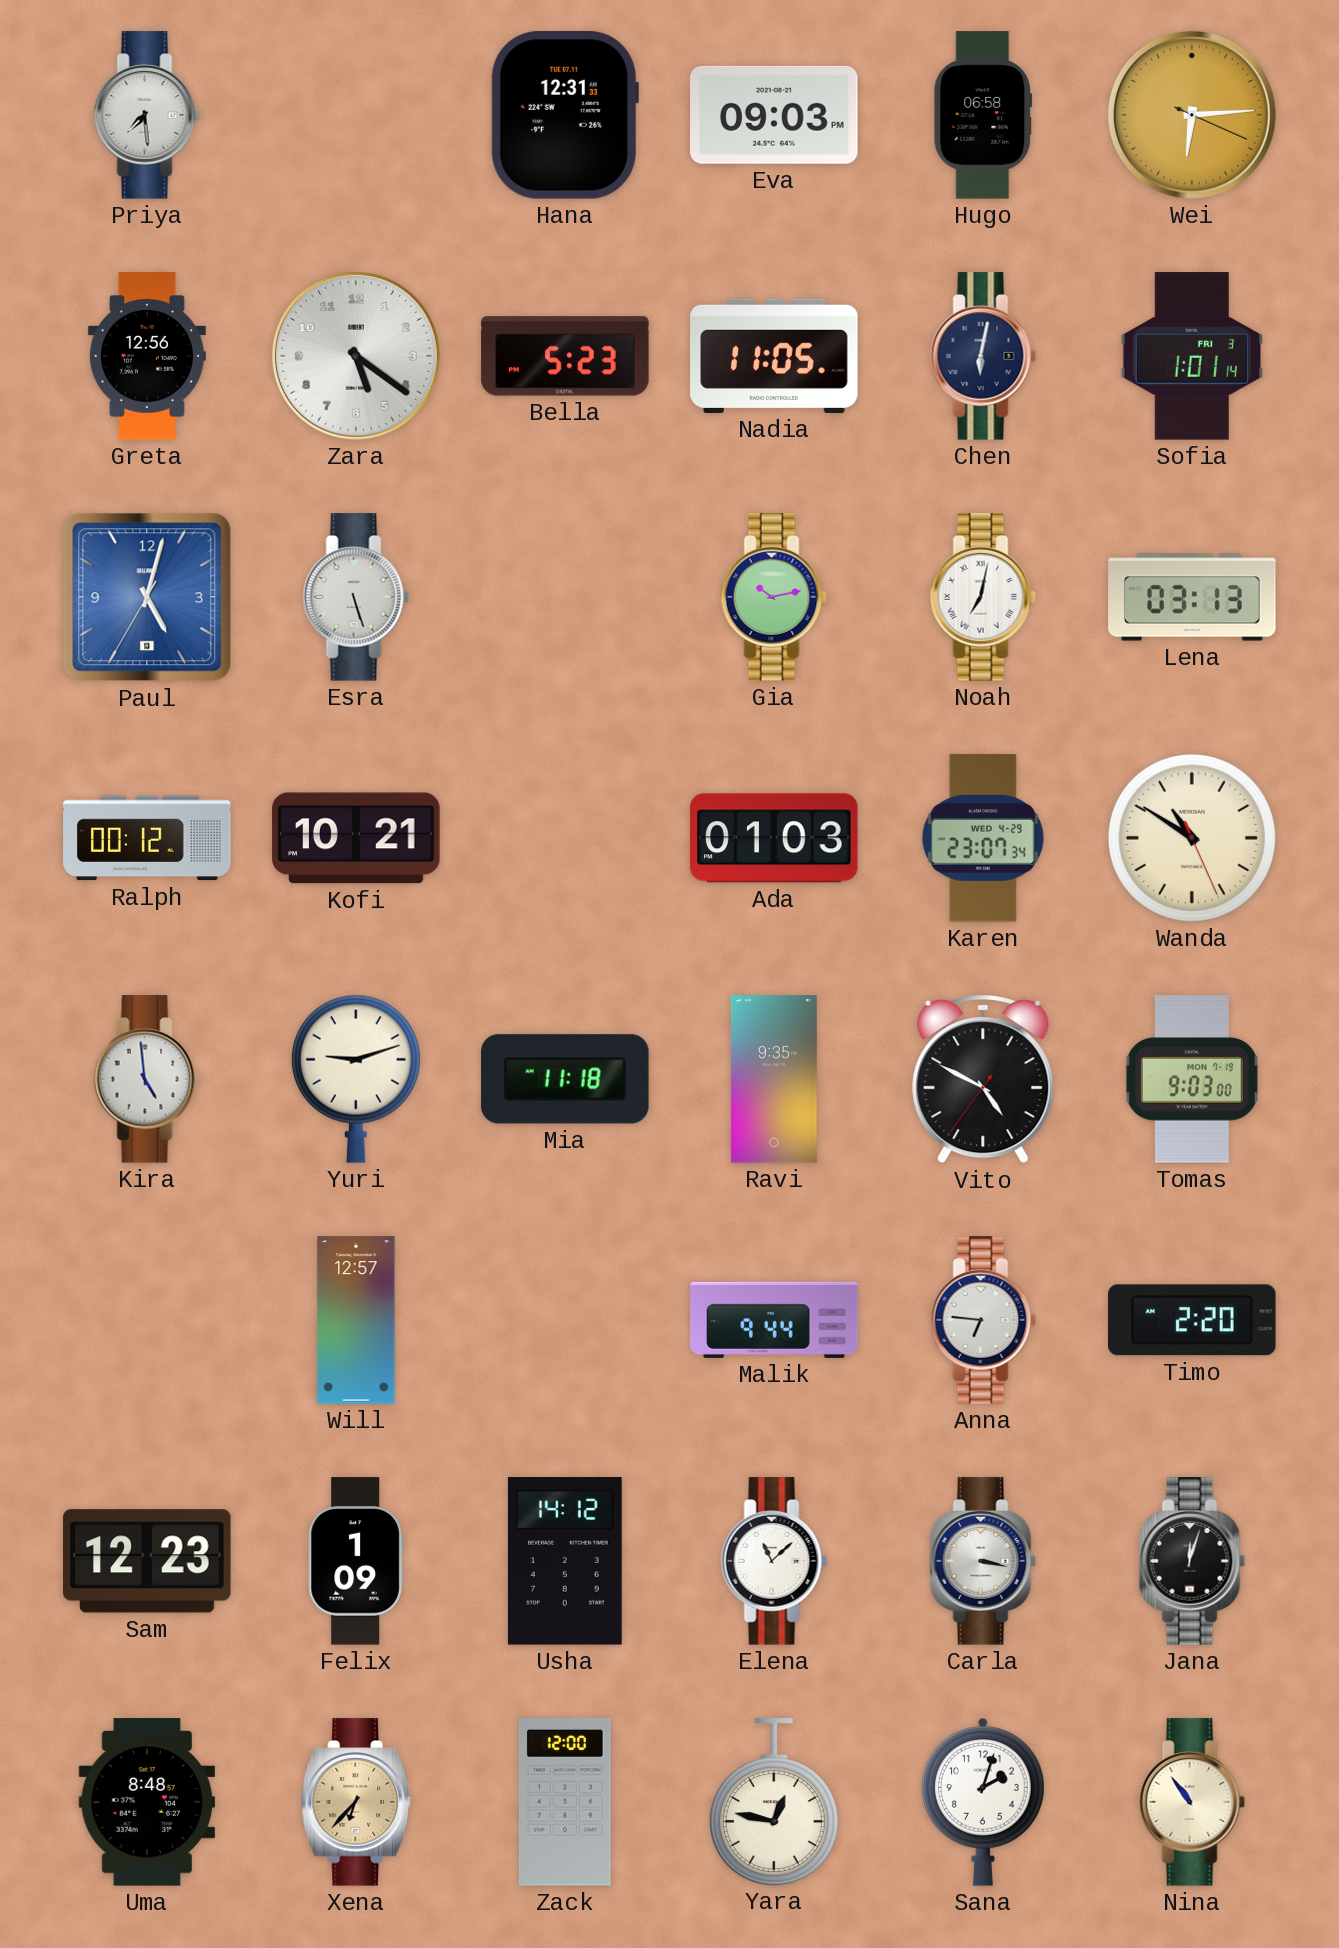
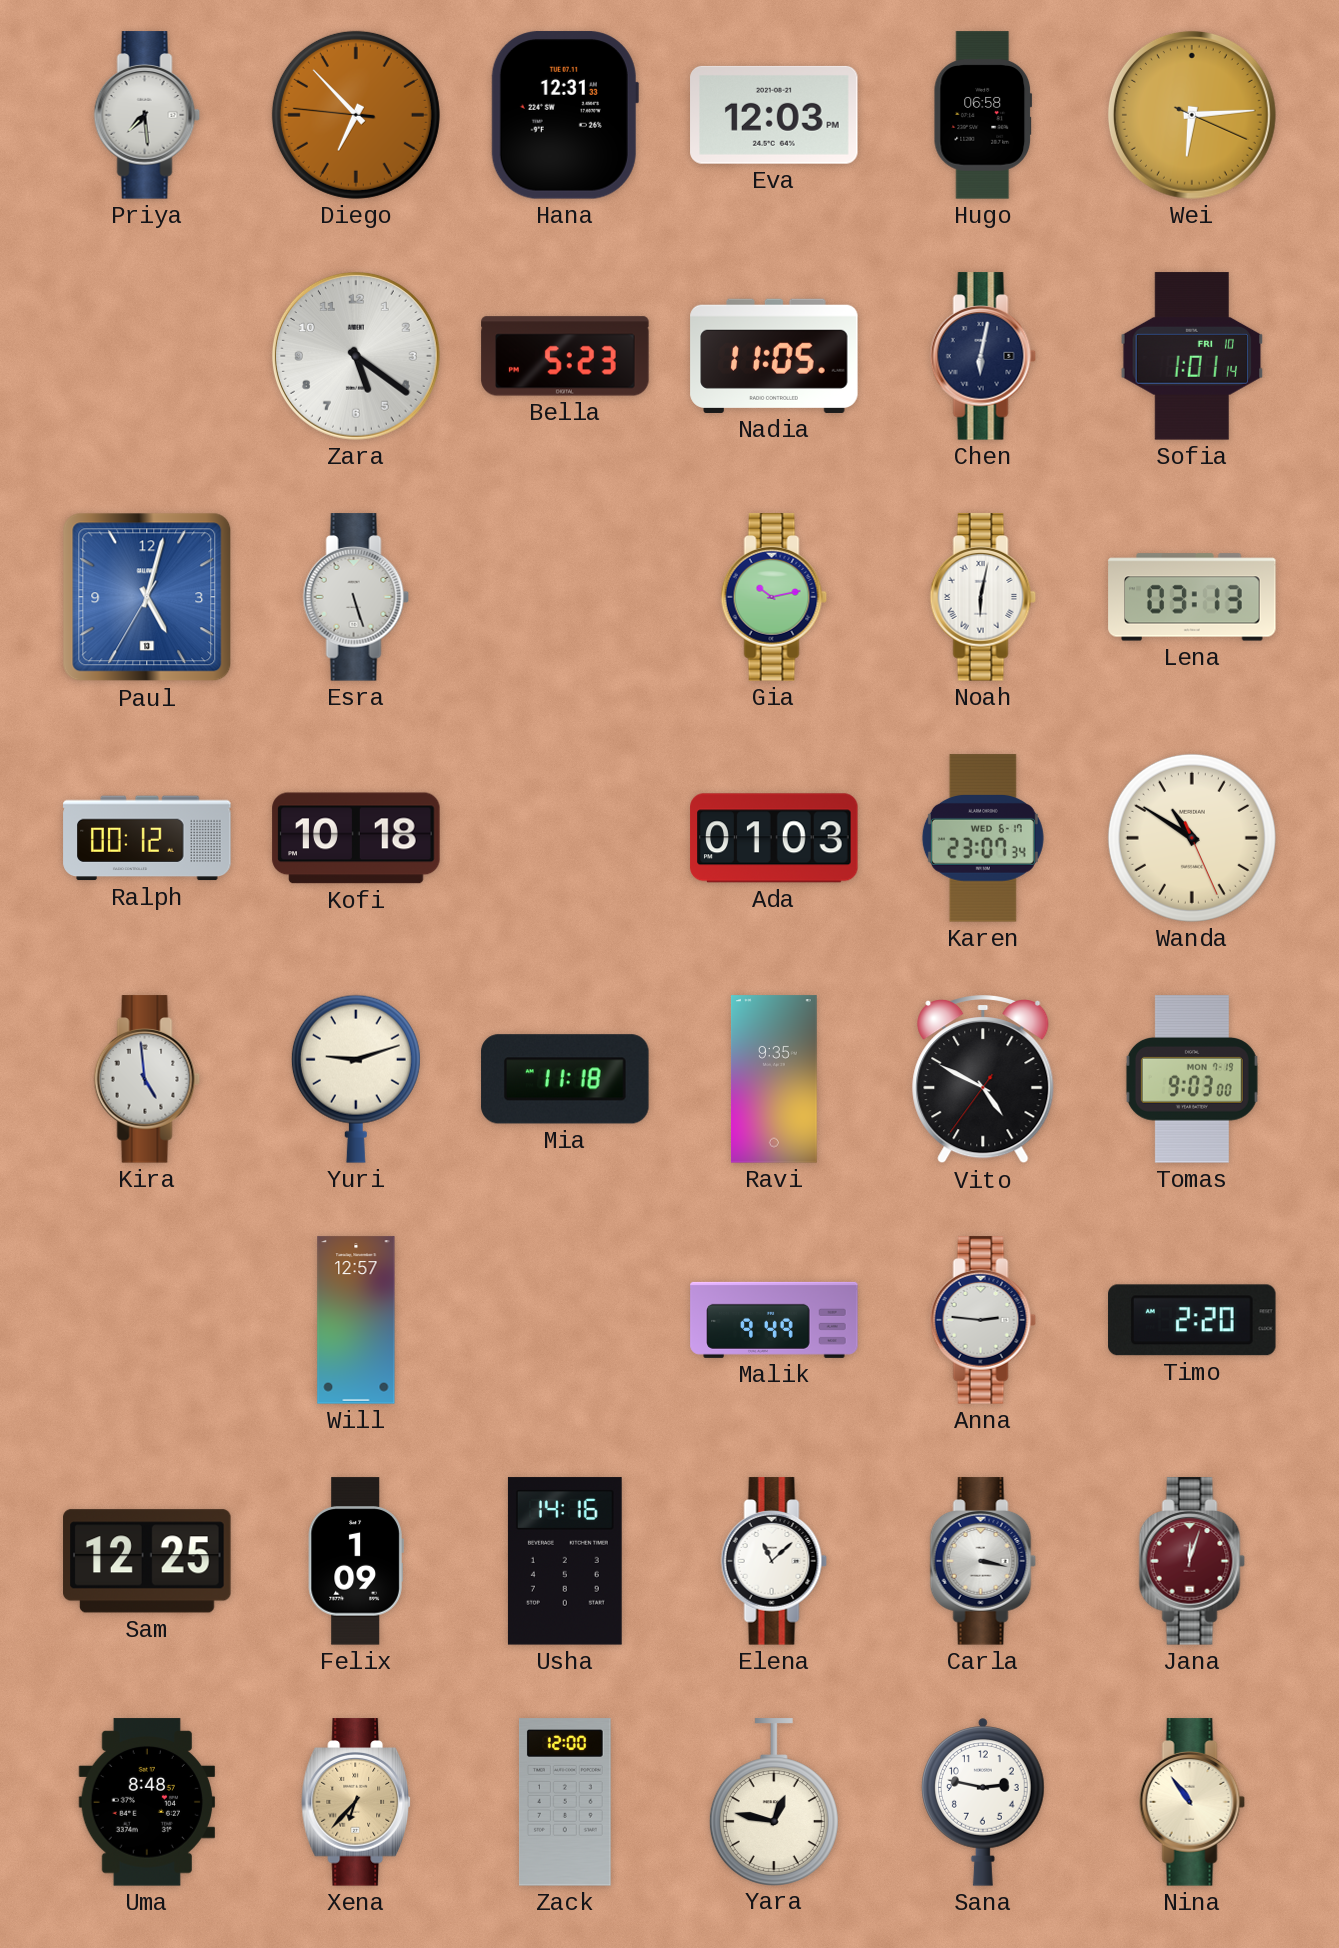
Diego: none -> 6:52 (356, 115)
Eva: 09:03 -> 12:03 (774, 115)
Greta: 12:56 -> none (147, 356)
Sofia date: FRI 3 -> FRI 10 (1192, 356)
Noah: 7:02 -> 6:02 (983, 597)
Kofi: 10:21 -> 10:18 (356, 838)
Karen date: WED 4-29 -> WED 6-17 (983, 838)
Malik: 9:44 -> 9:49 (774, 1320)
Anna: 6:46 -> 2:46 (983, 1320)
Sam: 12:23 -> 12:25 (147, 1561)
Usha: 14:12 -> 14:16 (565, 1561)
Jana dial: black -> burgundy (1192, 1561)
Sana: 2:03 -> 2:47 (983, 1802)
